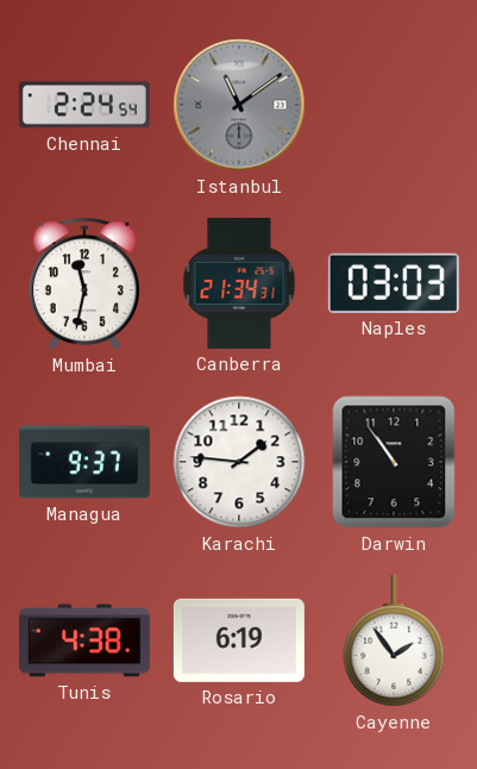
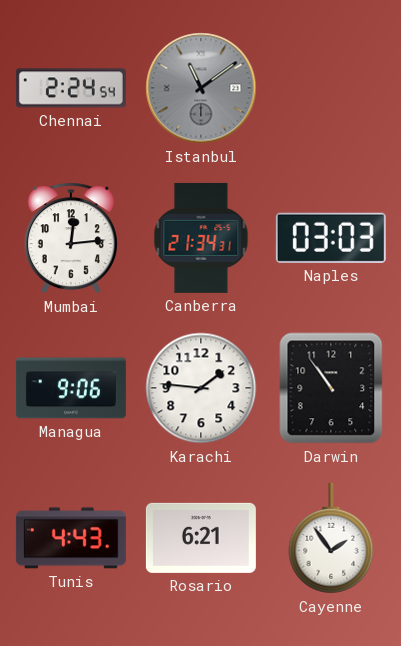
Mumbai: 11:32 -> 12:14 (71, 238)
Managua: 9:37 -> 9:06 (71, 388)
Tunis: 4:38 -> 4:43 (71, 538)
Rosario: 6:19 -> 6:21 (201, 538)
